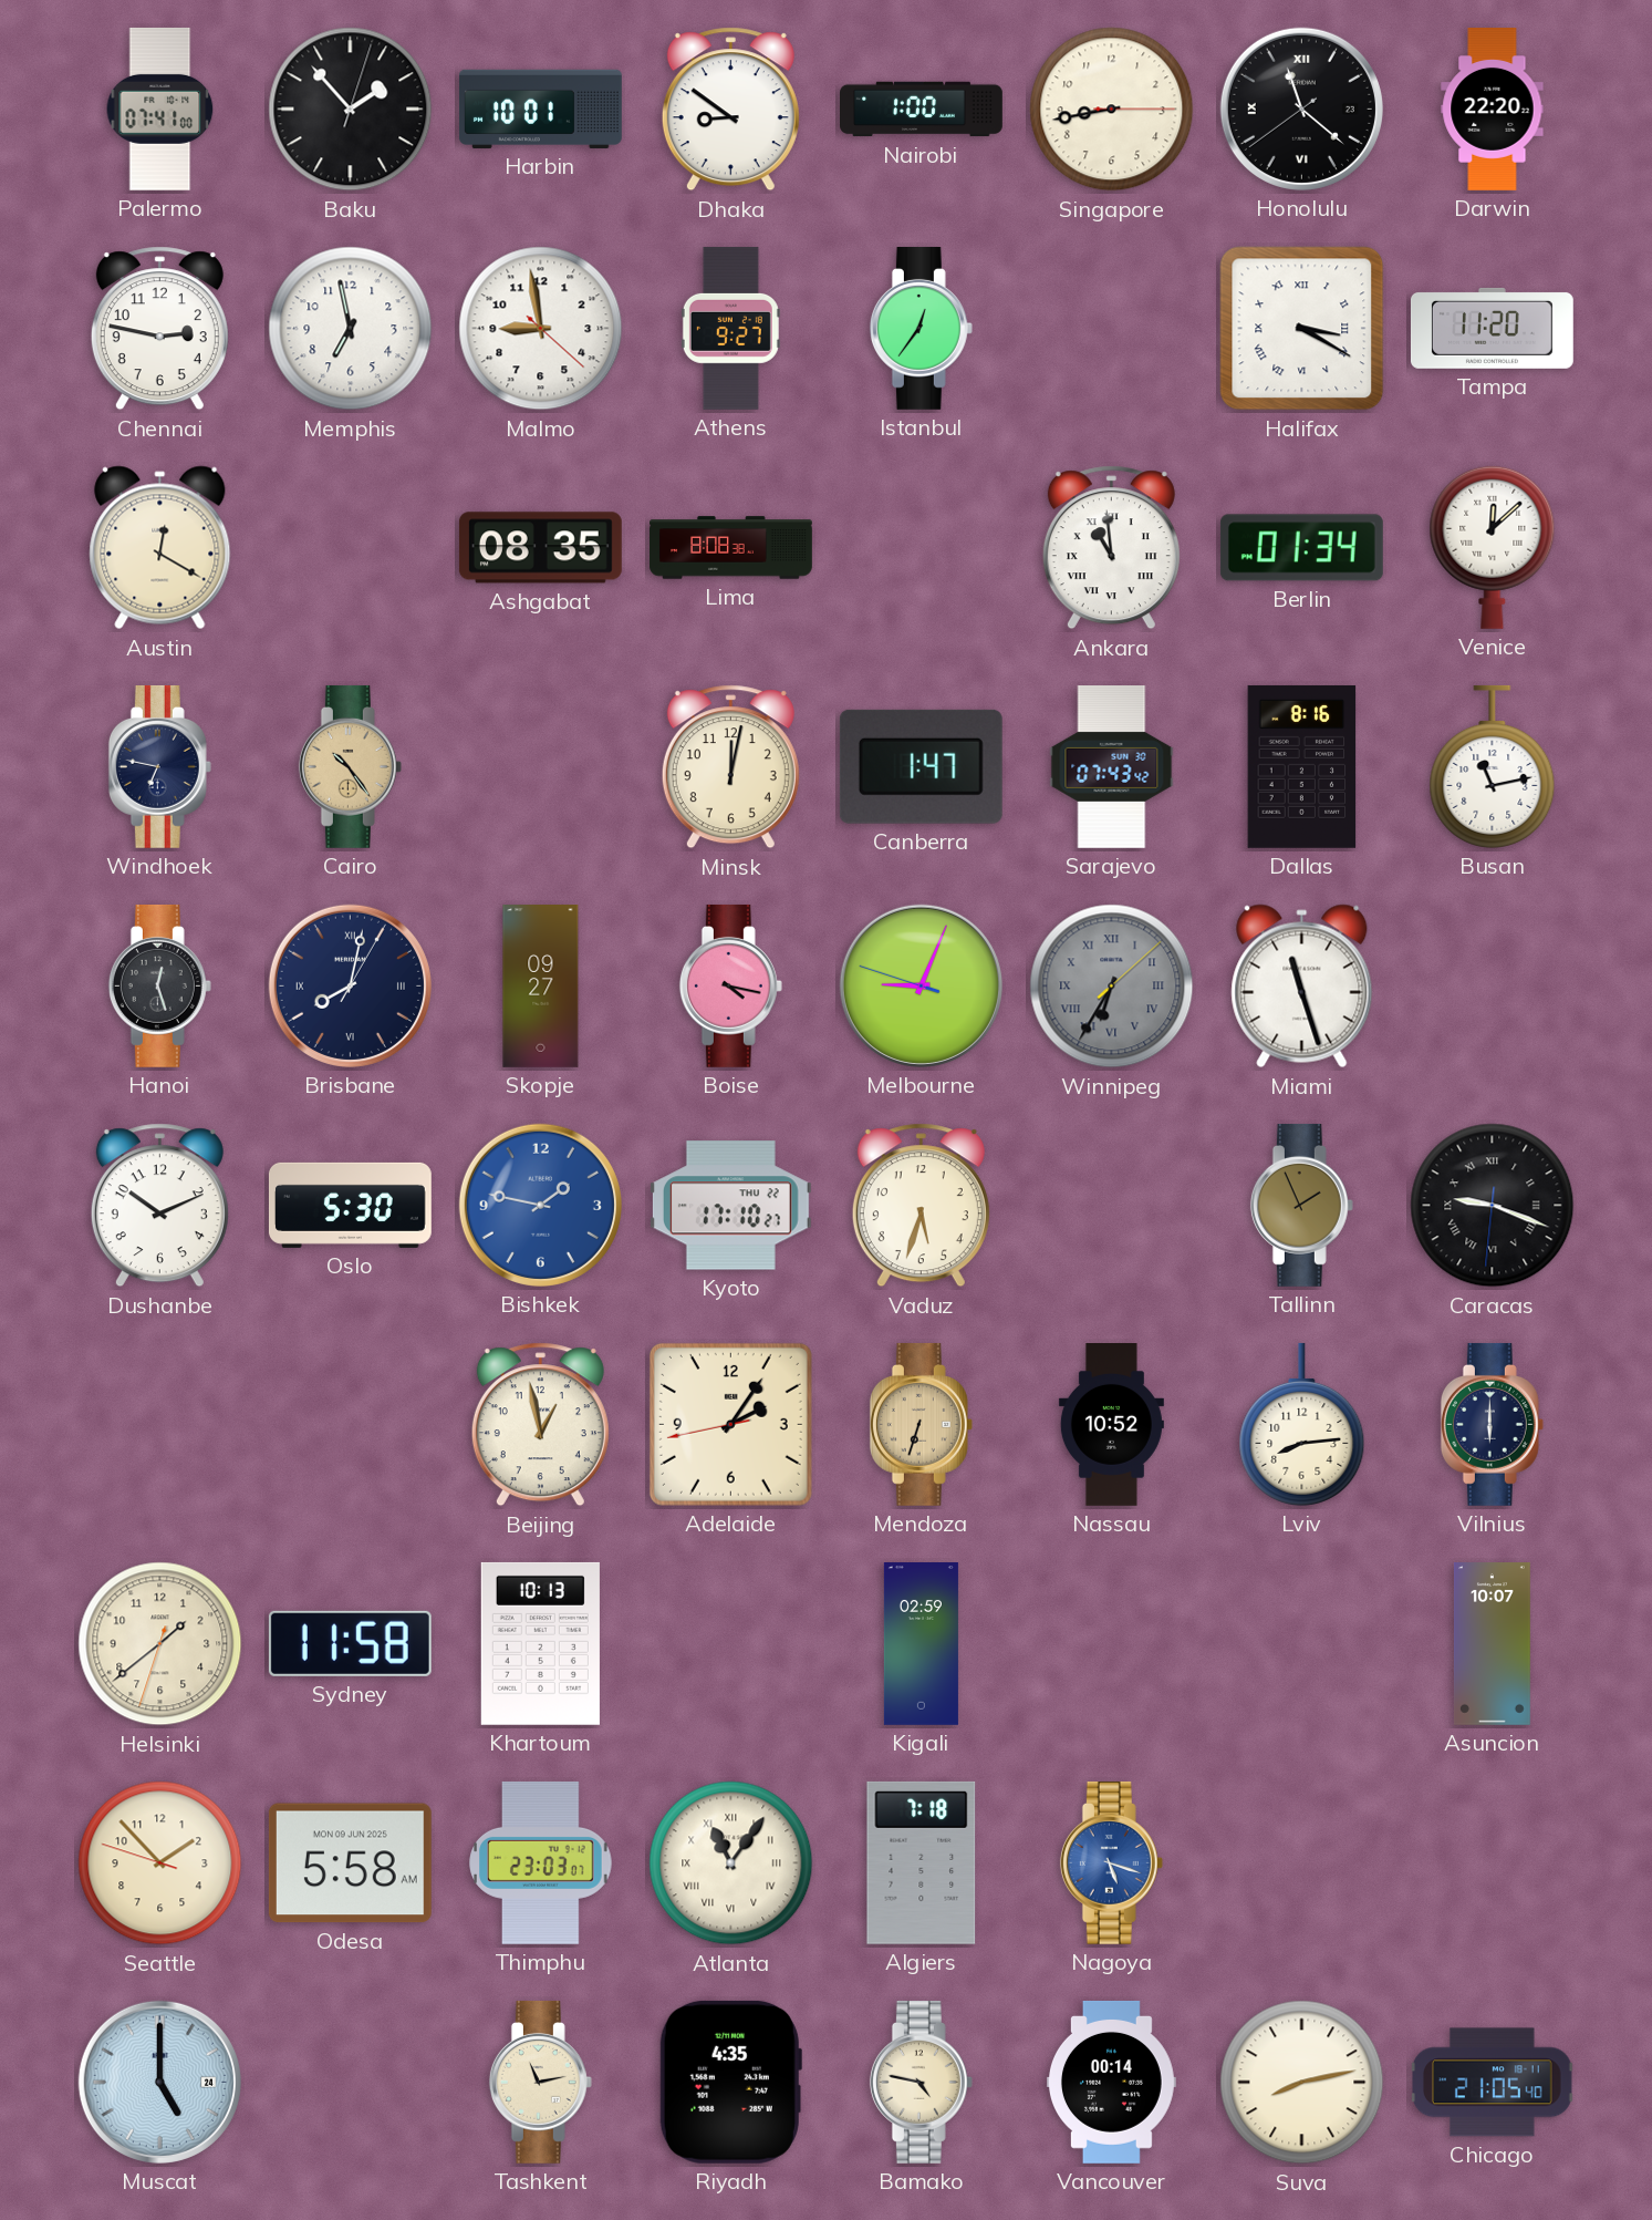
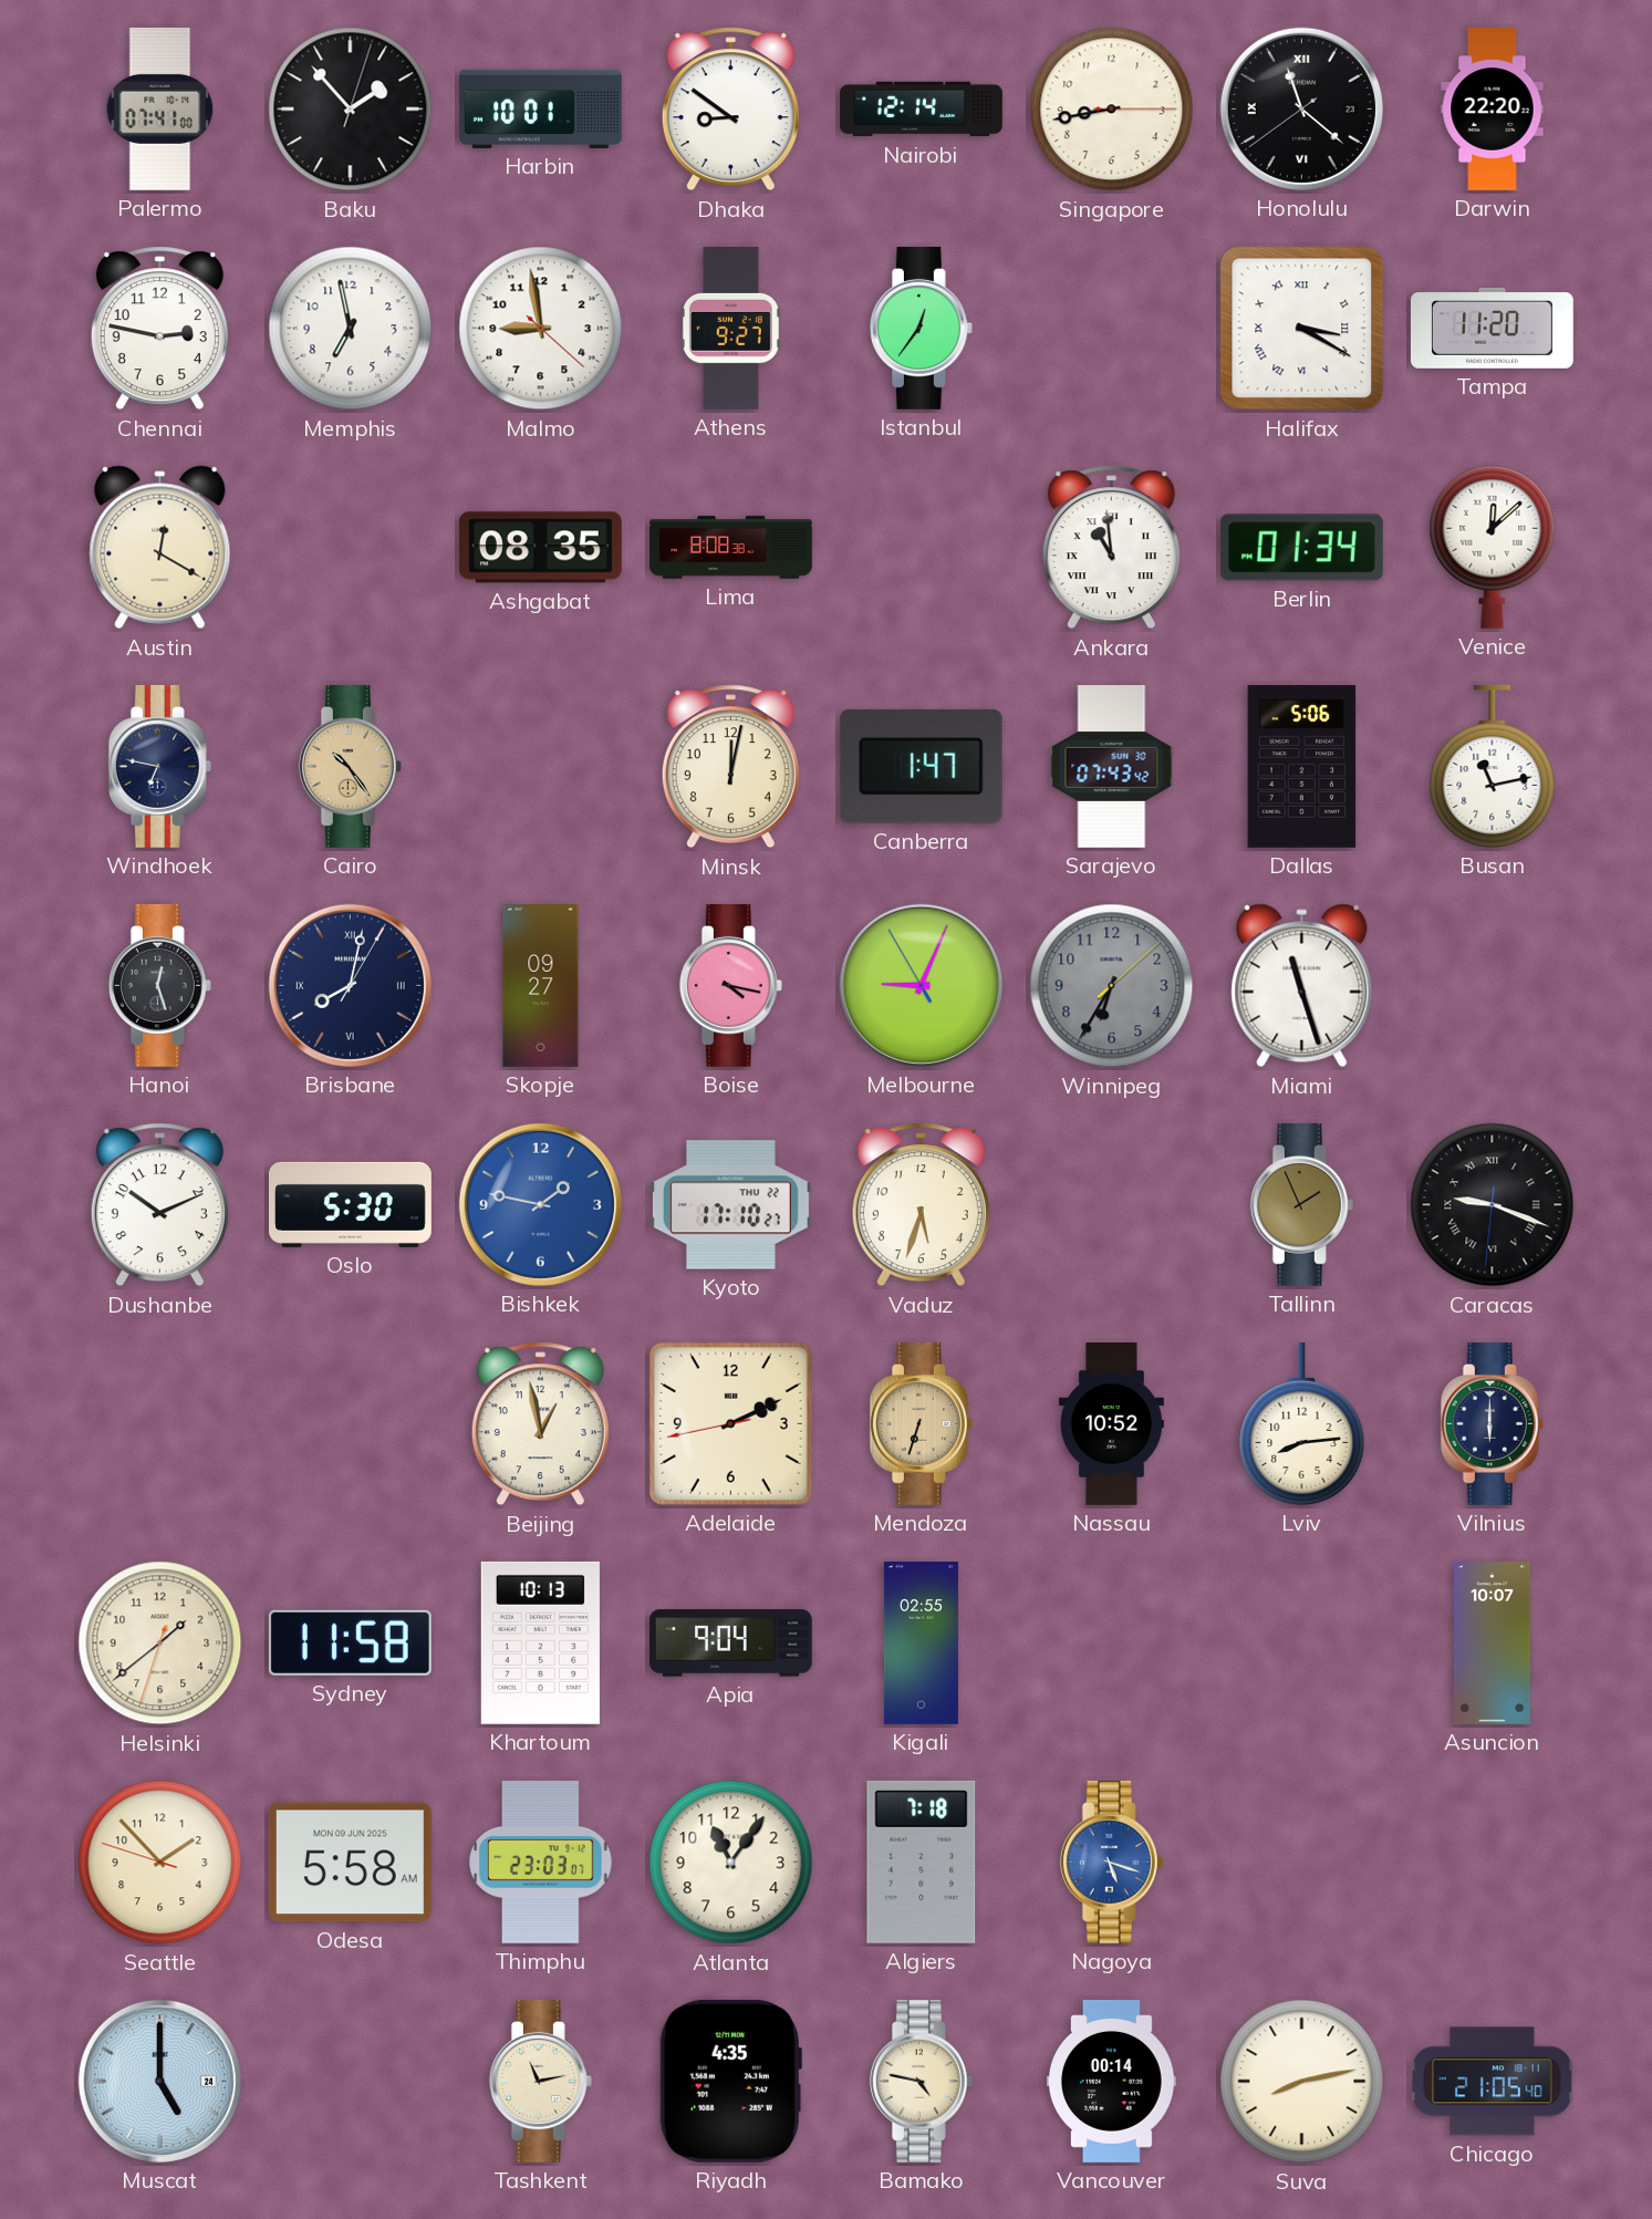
Nairobi: 1:00 -> 12:14 (922, 110)
Dallas: 8:16 -> 5:06 (1302, 766)
Melbourne: 9:03:48 -> 9:03:55 (921, 985)
Winnipeg numerals: Roman -> Arabic (1112, 986)
Adelaide: 2:05 -> 2:10 (730, 1423)
Apia: none -> 9:04 (730, 1643)
Kigali: 02:59 -> 02:55 (921, 1643)
Atlanta numerals: Roman -> Arabic (731, 1863)
